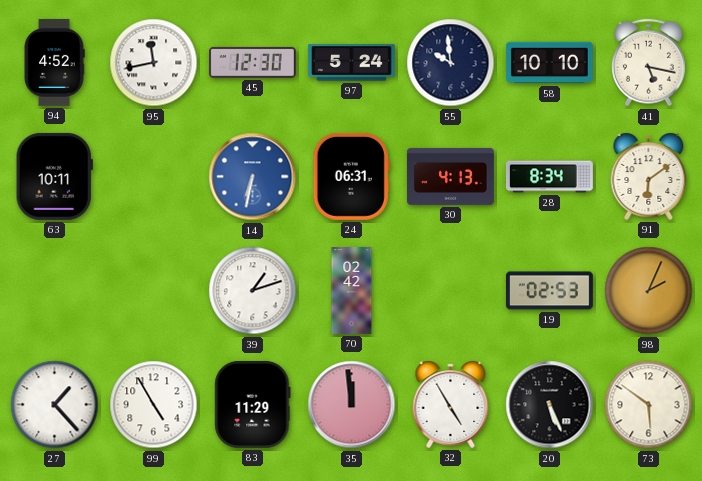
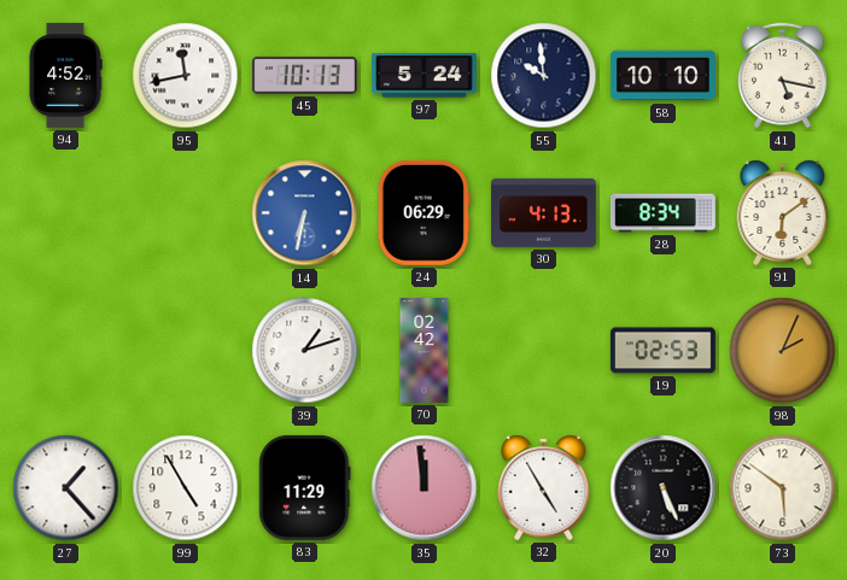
45: 12:30 -> 10:13 (304, 75)
63: 10:11 -> none (54, 176)
24: 06:31 -> 06:29 (423, 212)
